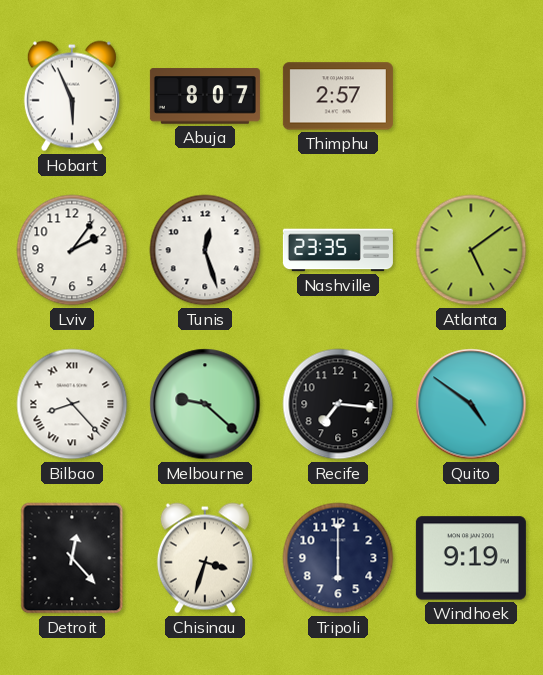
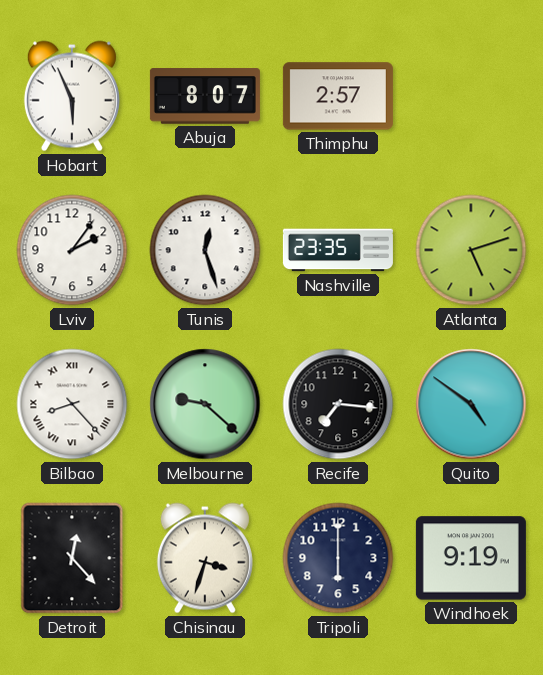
Atlanta: 5:09 -> 5:12 (471, 250)
